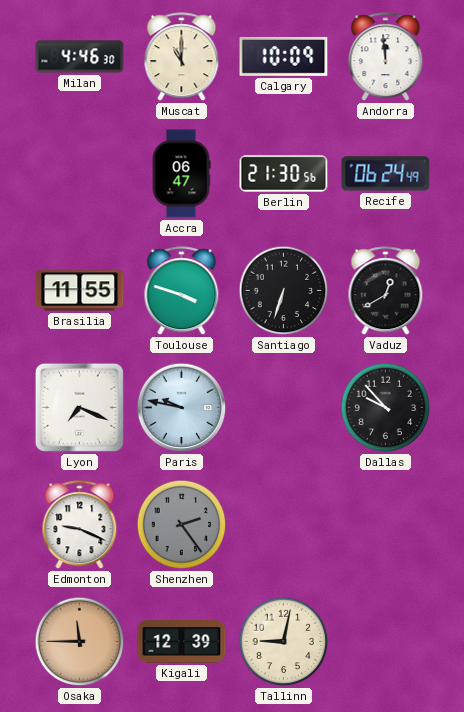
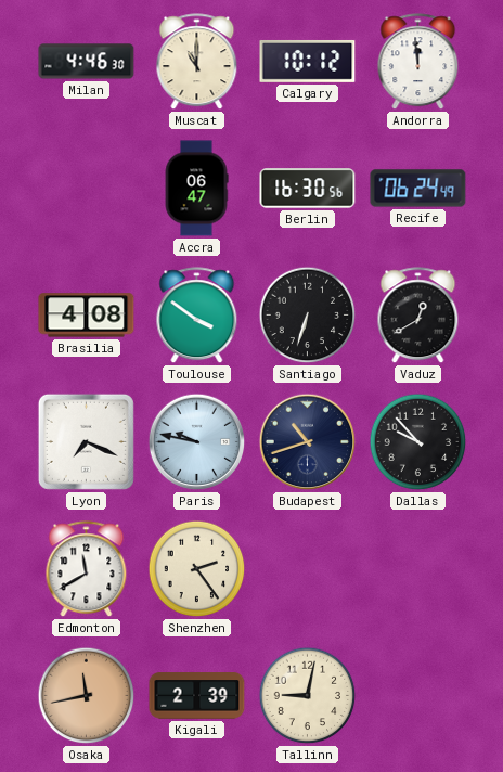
Calgary: 10:09 -> 10:12 (308, 61)
Berlin: 21:30 -> 16:30 (308, 189)
Brasilia: 11:55 -> 4:08 (87, 316)
Toulouse: 3:48 -> 3:51 (197, 316)
Budapest: none -> 10:42 (308, 442)
Edmonton: 9:19 -> 11:40 (87, 569)
Shenzhen dial: grey -> cream (197, 569)
Osaka: 11:45 -> 11:43 (87, 696)
Kigali: 12:39 -> 2:39 (197, 696)
